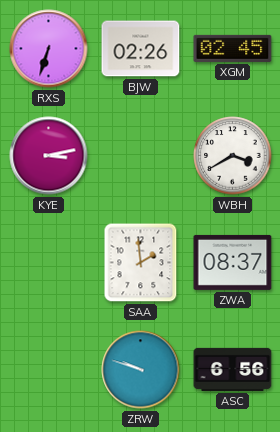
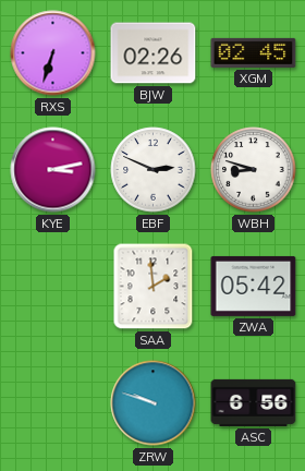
EBF: none -> 2:49 (154, 170)
WBH: 3:40 -> 8:48 (254, 170)
ZWA: 08:37 -> 05:42 (254, 286)
